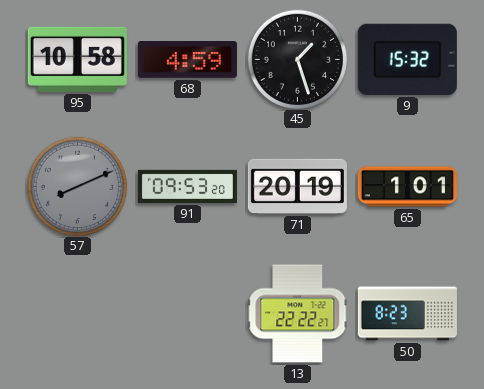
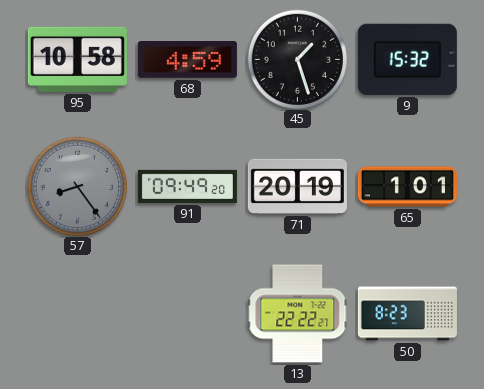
57: 8:11 -> 8:24 (77, 186)
91: 09:53 -> 09:49 (187, 186)
